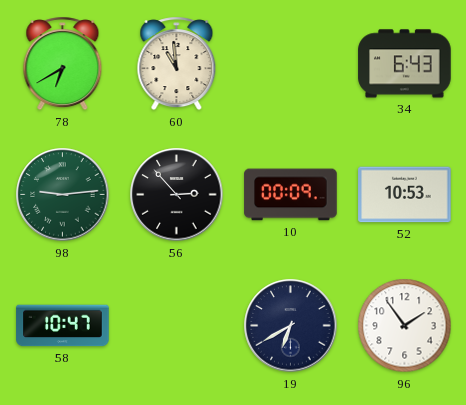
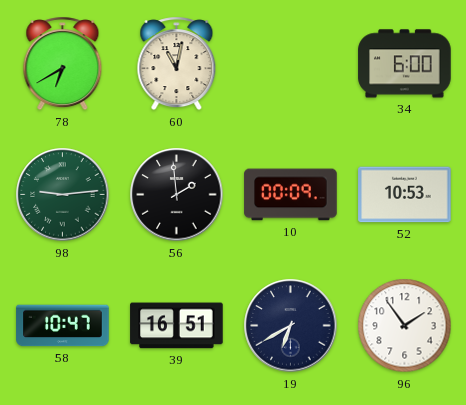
60: 10:59 -> 11:02 (177, 64)
34: 6:43 -> 6:00 (405, 64)
56: 2:53 -> 1:59 (177, 195)
39: none -> 16:51 (177, 326)
